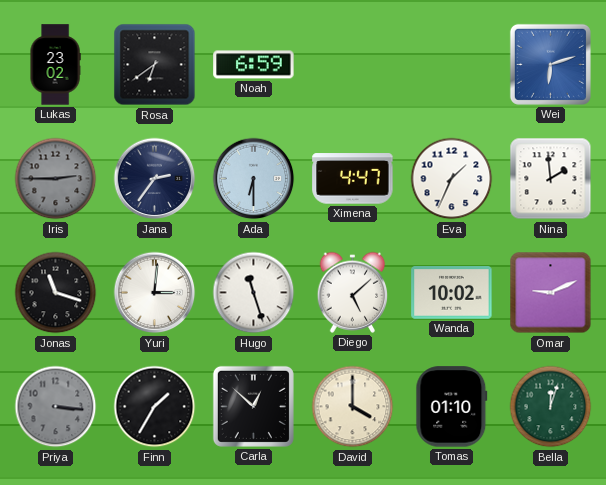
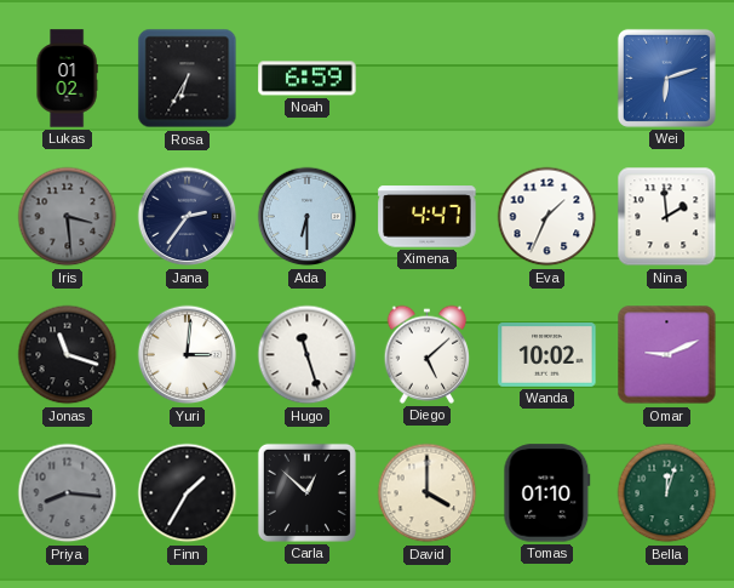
Lukas: 23:02 -> 01:02 (67, 79)
Rosa: 6:39 -> 6:35 (188, 79)
Iris: 2:45 -> 3:29 (68, 217)
Priya: 3:16 -> 8:16 (68, 493)
